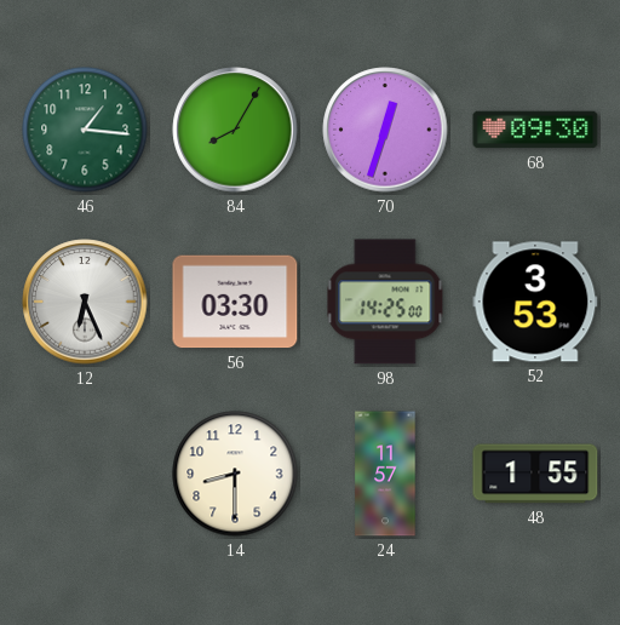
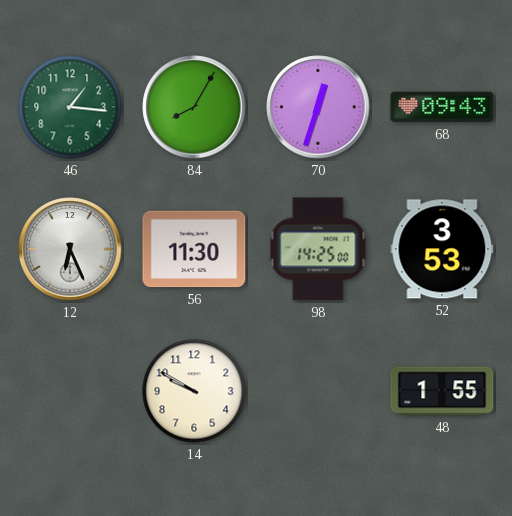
68: 09:30 -> 09:43 (442, 107)
56: 03:30 -> 11:30 (194, 249)
14: 8:30 -> 9:50 (194, 391)
24: 11:57 -> none (385, 474)
